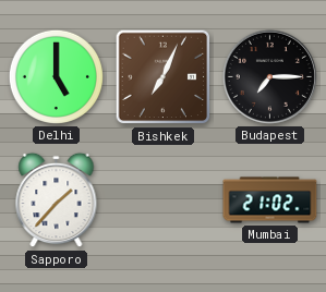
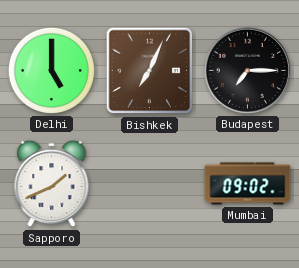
Sapporo: 1:37 -> 1:41 (52, 184)
Mumbai: 21:02 -> 09:02 (248, 184)
